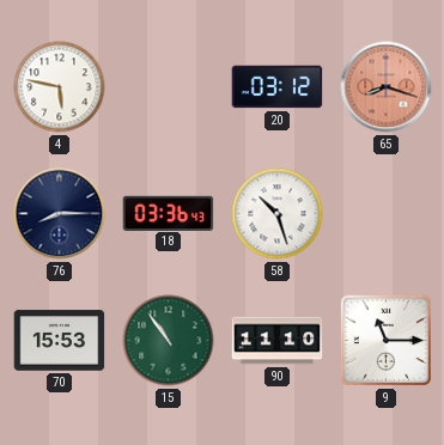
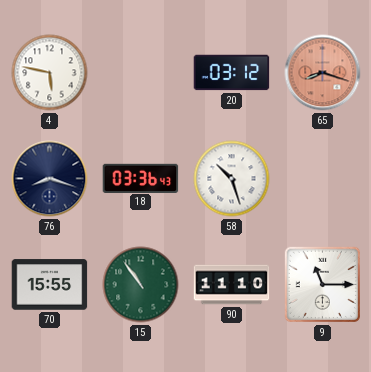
76: 8:15 -> 8:18 (50, 179)
70: 15:53 -> 15:55 (50, 285)
